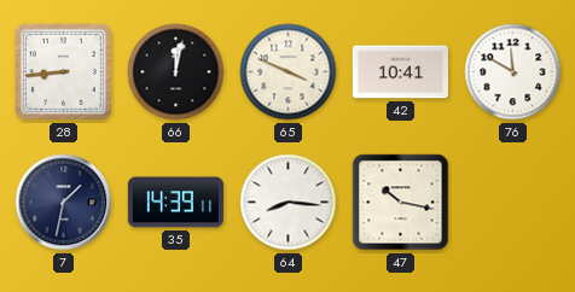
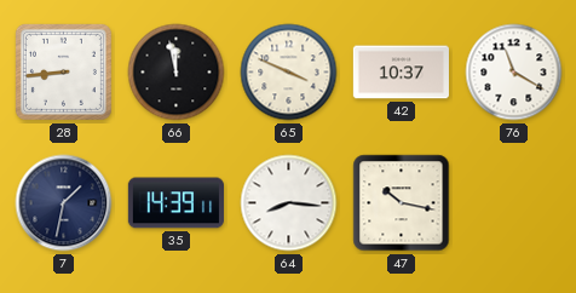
66: 12:02 -> 11:58 (177, 73)
42: 10:41 -> 10:37 (401, 73)
76: 11:50 -> 11:20 (514, 73)
